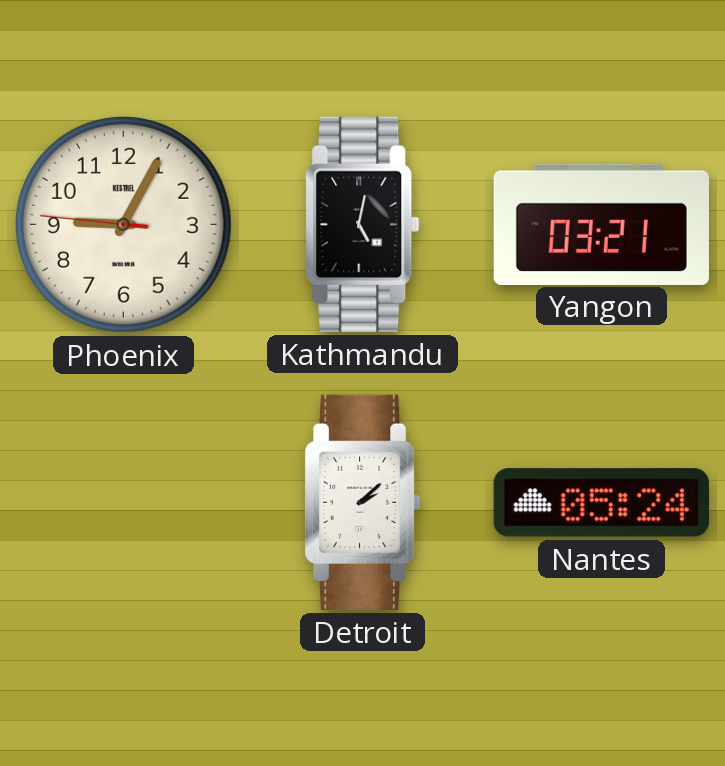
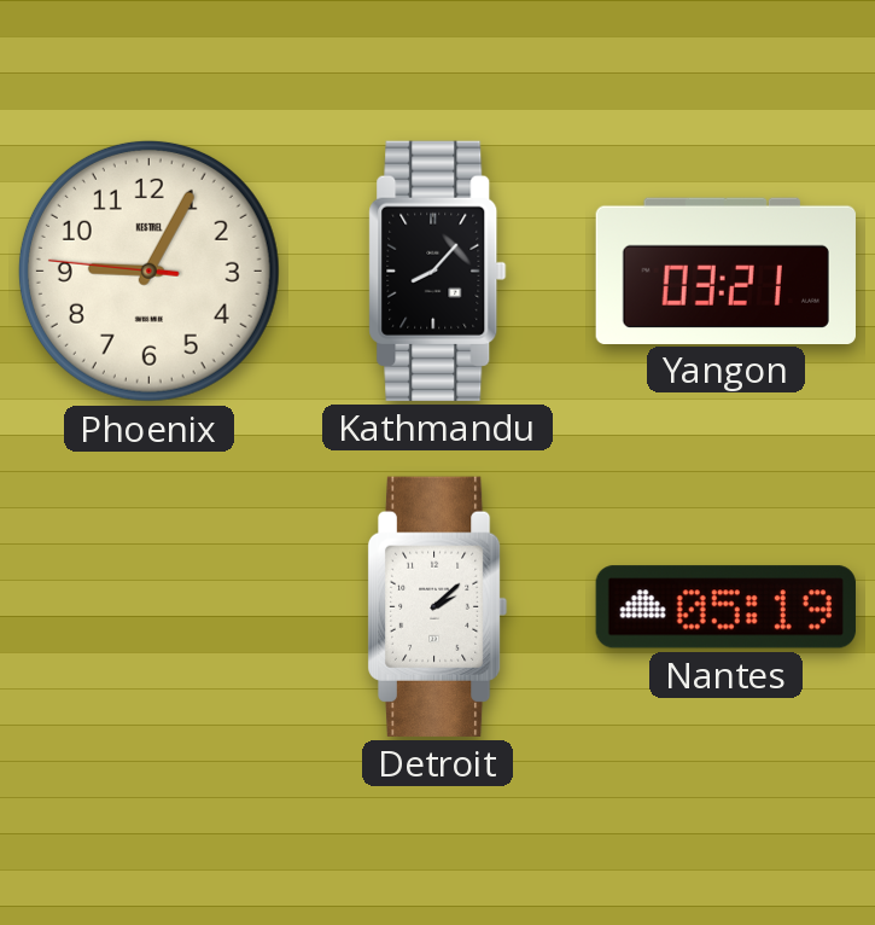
Kathmandu: 5:02 -> 8:07 (438, 270)
Nantes: 05:24 -> 05:19 (725, 607)
